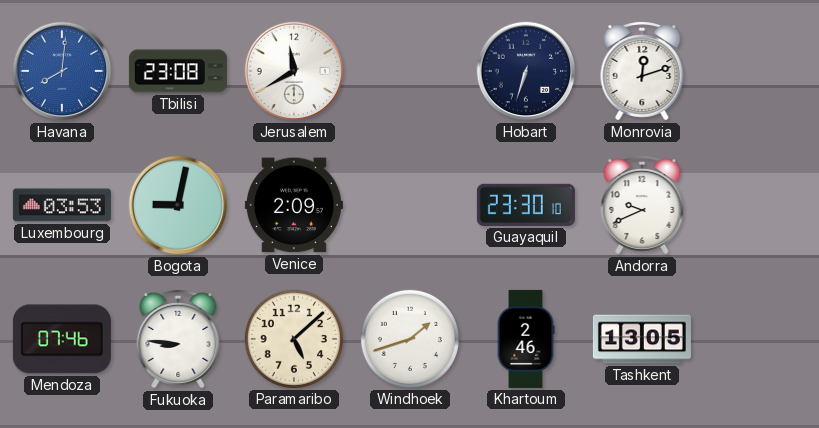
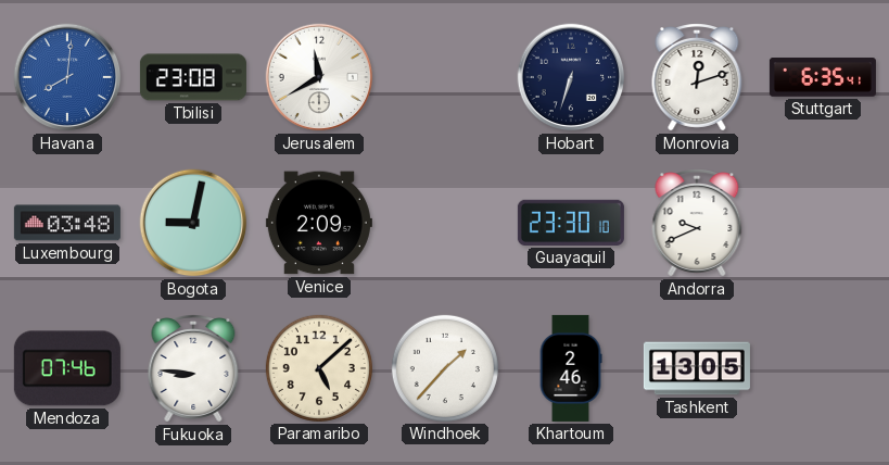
Stuttgart: none -> 6:35 (823, 77)
Luxembourg: 03:53 -> 03:48 (67, 223)
Windhoek: 1:42 -> 1:37 (445, 368)
